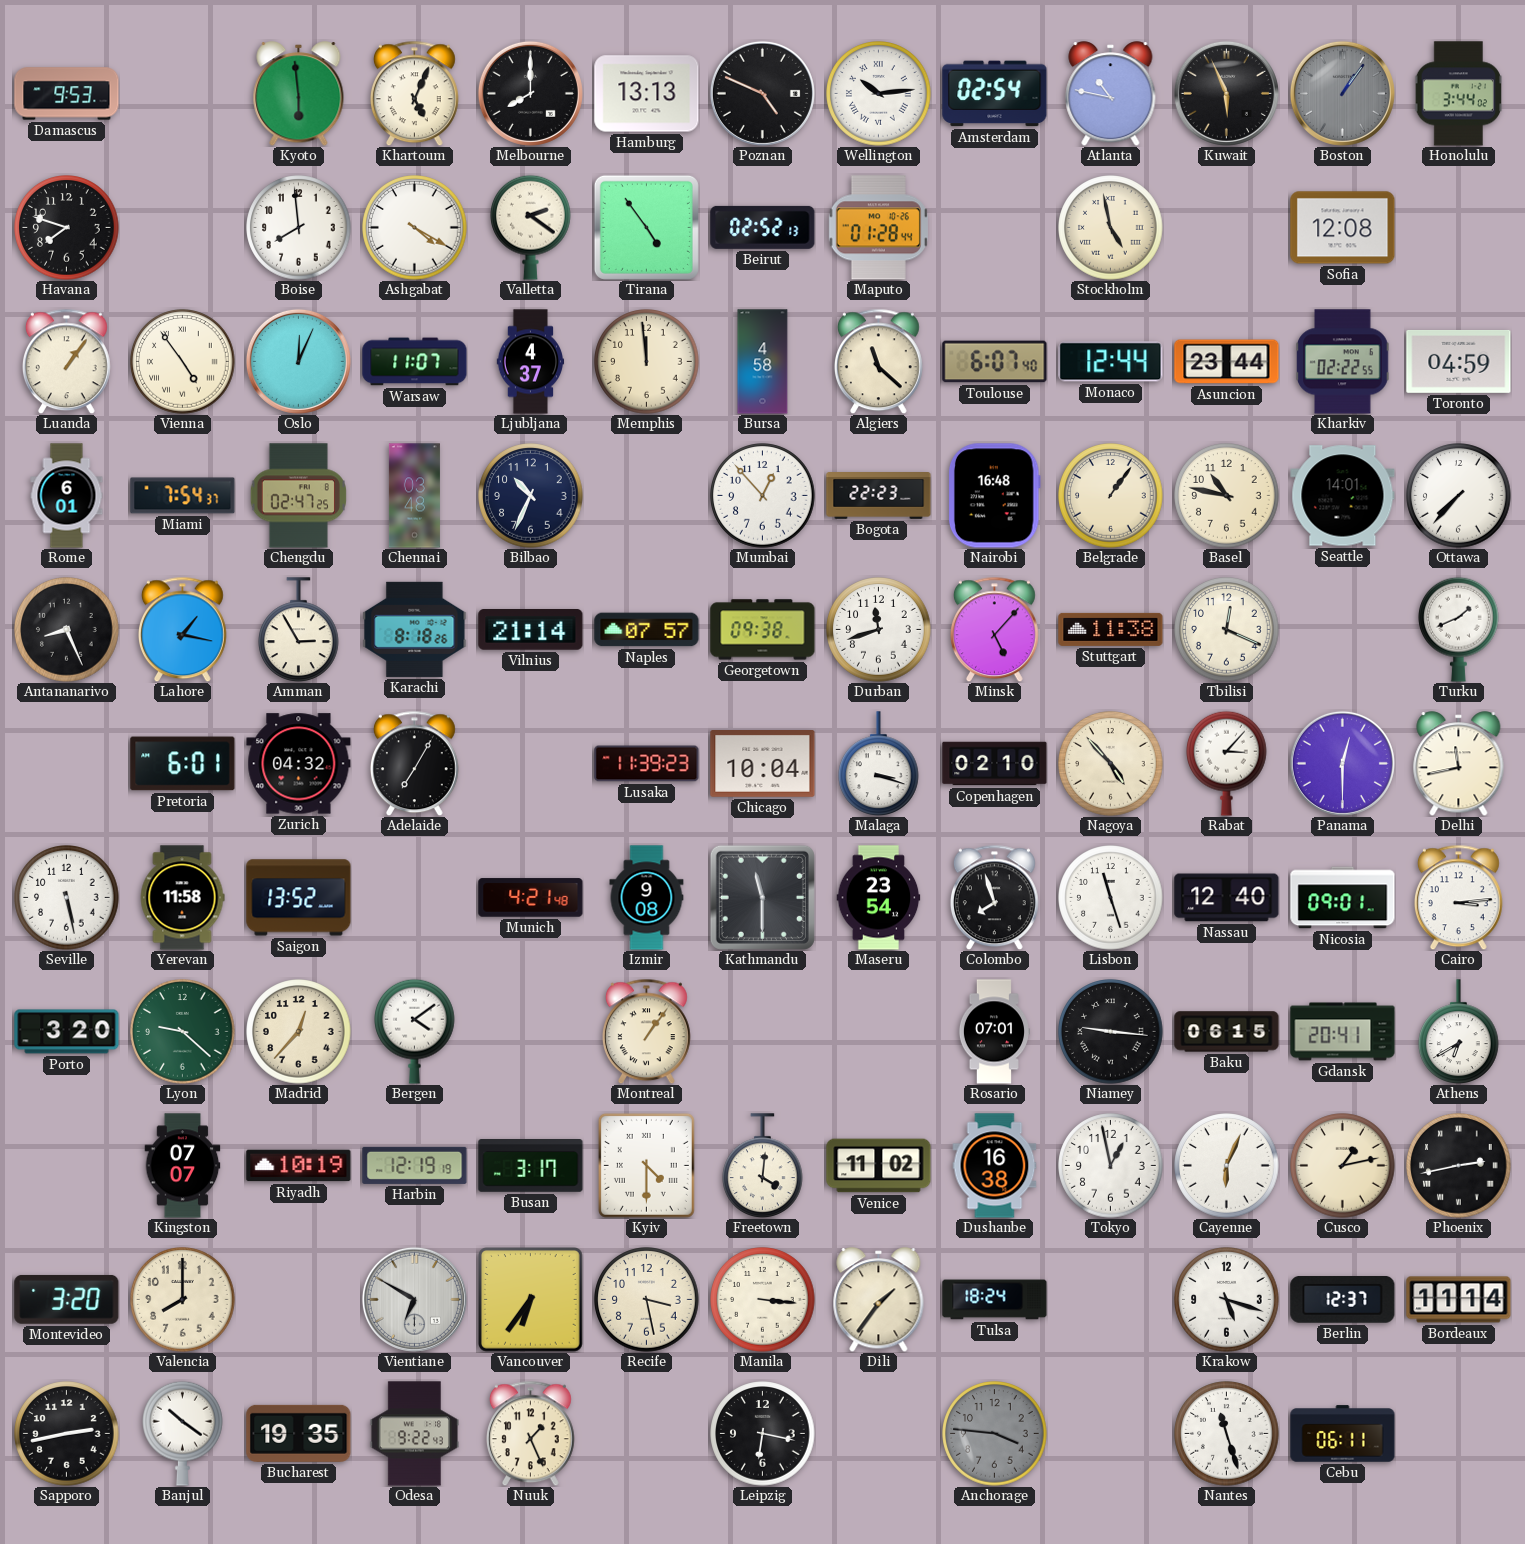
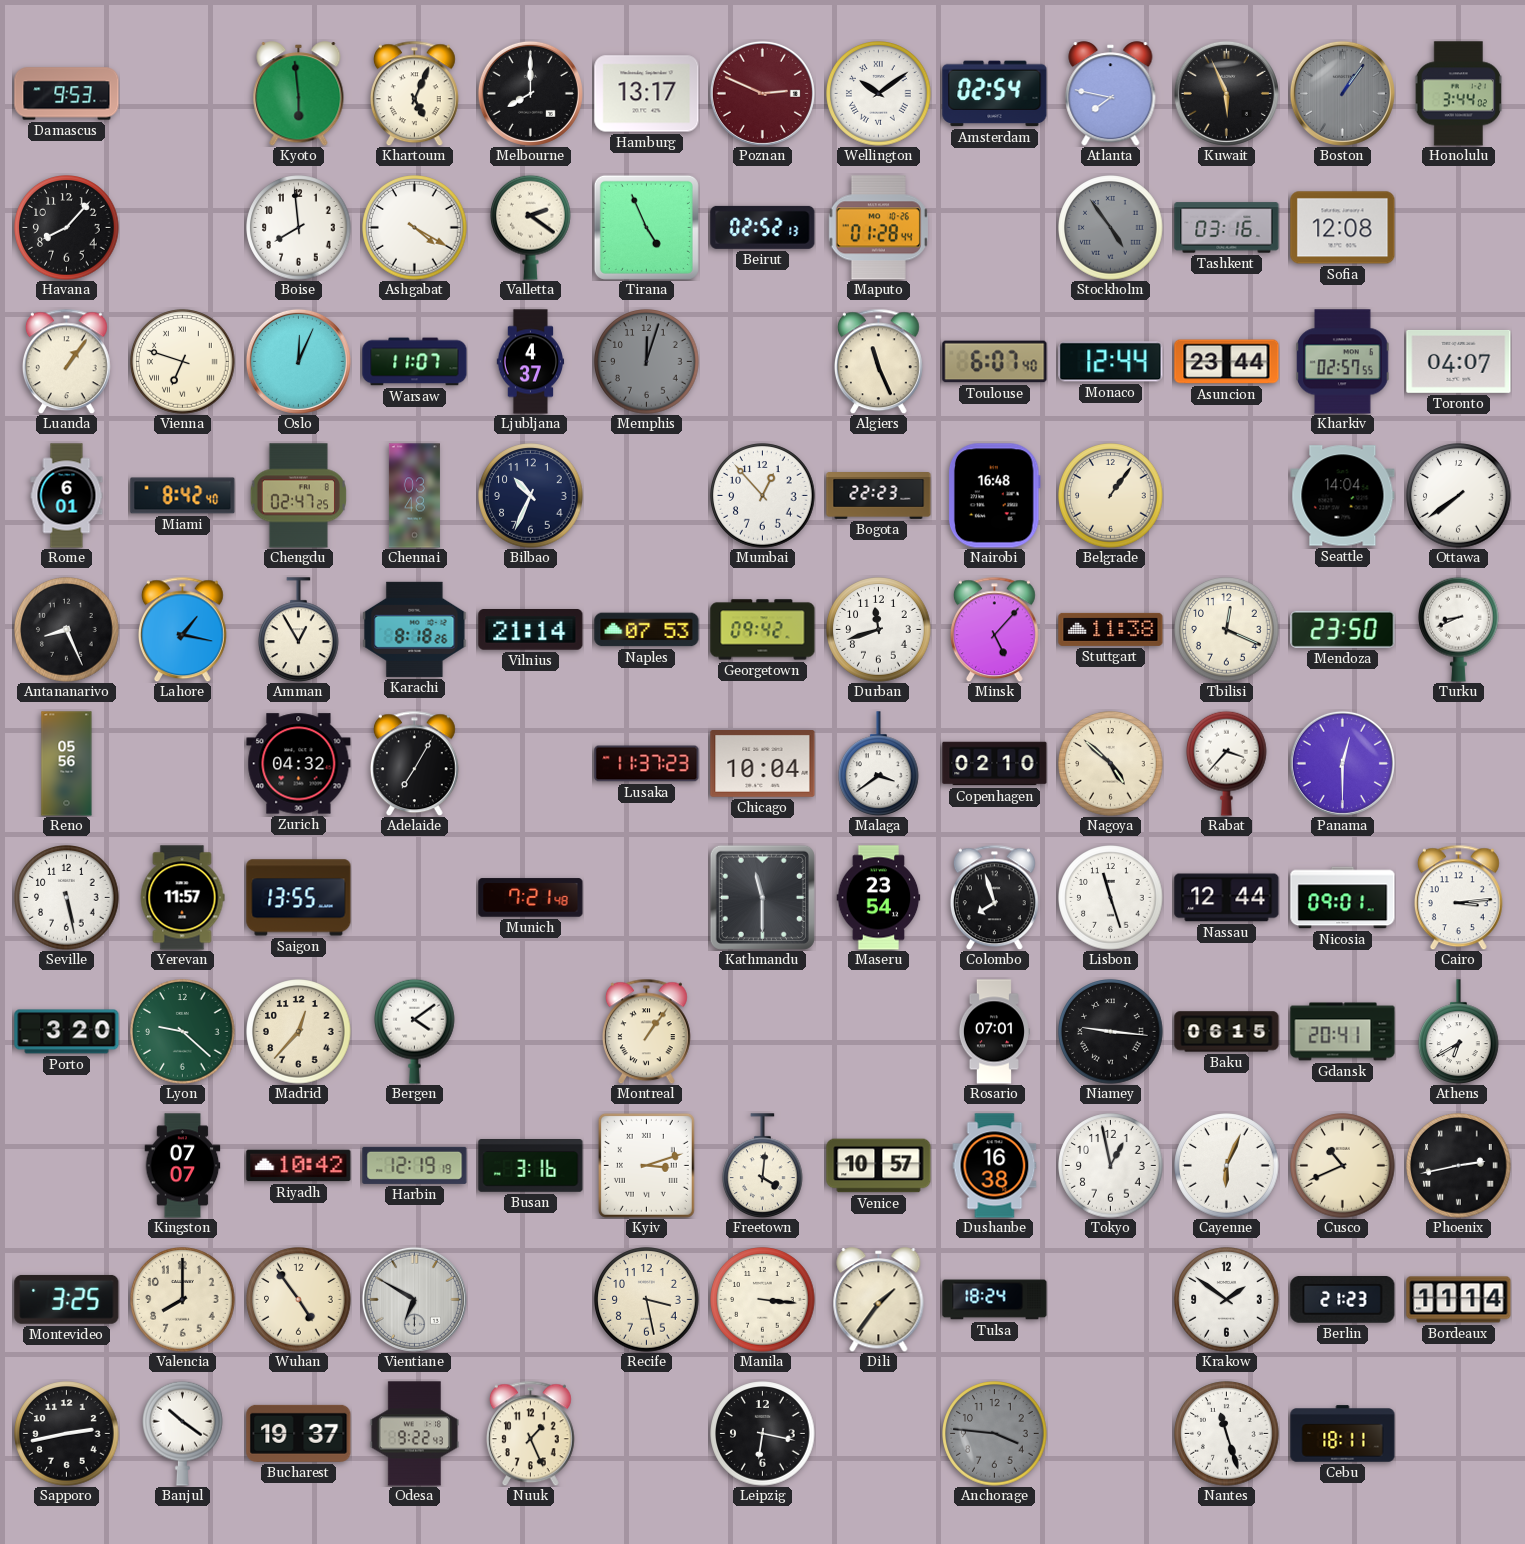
Hamburg: 13:13 -> 13:17 (647, 94)
Poznan: 4:49 -> 2:49 (762, 93)
Poznan dial: black -> burgundy (762, 93)
Wellington: 10:14 -> 10:09 (879, 94)
Atlanta: 10:47 -> 7:47 (1111, 94)
Havana: 7:48 -> 8:07 (67, 228)
Tirana: 4:54 -> 4:56 (646, 227)
Stockholm: 4:58 -> 4:54 (1111, 228)
Stockholm dial: cream -> grey (1111, 228)
Tashkent: none -> 03:16 (1227, 228)
Vienna: 4:54 -> 6:48 (183, 362)
Memphis: 11:59 -> 12:03 (647, 362)
Memphis dial: cream -> grey (647, 362)
Bursa: 4:58 -> none (763, 362)
Algiers: 11:22 -> 11:26 (878, 361)
Kharkiv: 02:22 -> 02:57 (1343, 362)
Toronto: 04:59 -> 04:07 (1459, 361)
Miami: 7:54 -> 8:42 (183, 496)
Basel: 10:47 -> none (1227, 496)
Seattle: 14:01 -> 14:04 (1343, 496)
Ottawa: 7:37 -> 7:39 (1459, 496)
Amman: 2:55 -> 12:55 (299, 629)
Naples: 07:57 -> 07:53 (647, 630)
Georgetown: 09:38 -> 09:42 (763, 630)
Mendoza: none -> 23:50 (1343, 629)
Turku: 1:41 -> 8:41 (1459, 629)
Reno: none -> 05:56 (67, 764)
Pretoria: 6:01 -> none (183, 764)
Lusaka: 11:39 -> 11:37 (647, 764)
Malaga: 3:18 -> 3:39 (879, 763)
Nagoya: 4:53 -> 4:52 (1111, 764)
Rabat: 3:07 -> 3:37 (1227, 763)
Delhi: 11:43 -> none (1459, 764)
Yerevan: 11:58 -> 11:57 (182, 898)
Saigon: 13:52 -> 13:55 (299, 898)
Munich: 4:21 -> 7:21 (531, 898)
Izmir: 9:08 -> none (647, 898)
Nassau: 12:40 -> 12:44 (1227, 898)
Riyadh: 10:19 -> 10:42 (299, 1166)
Busan: 3:17 -> 3:16 (531, 1166)
Kyiv: 4:30 -> 3:12 (646, 1165)
Venice: 11:02 -> 10:57 (879, 1166)
Cusco: 1:13 -> 10:41 (1343, 1166)
Montevideo: 3:20 -> 3:25 (67, 1299)
Wuhan: none -> 4:54 (299, 1300)
Vancouver: 6:36 -> none (531, 1300)
Krakow: 5:18 -> 1:51 (1227, 1300)
Berlin: 12:37 -> 21:23 (1343, 1300)
Bucharest: 19:35 -> 19:37 (299, 1433)
Cebu: 06:11 -> 18:11 (1343, 1434)
